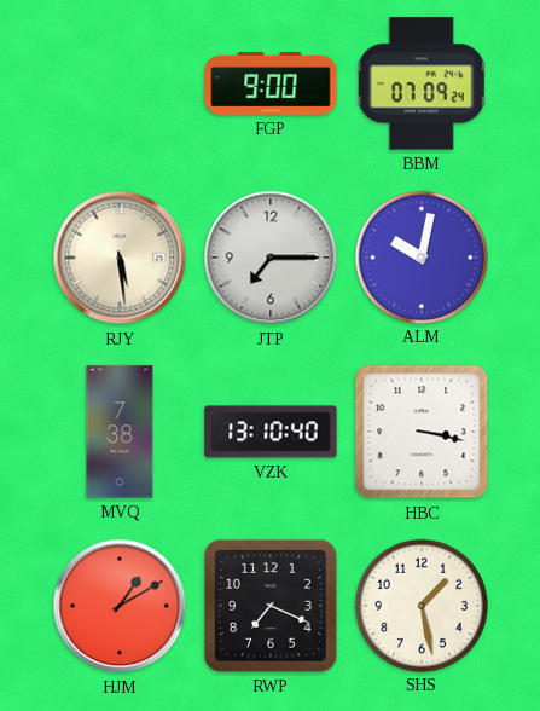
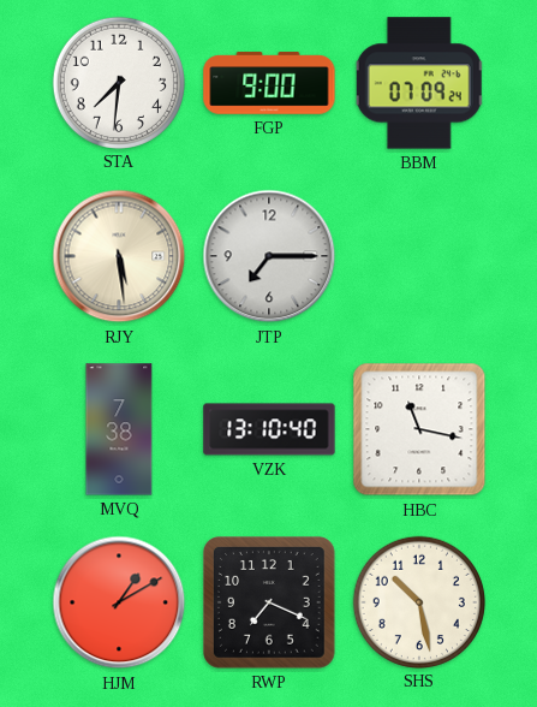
STA: none -> 7:31 (118, 82)
ALM: 10:02 -> none (420, 256)
HBC: 3:17 -> 11:17 (419, 429)
SHS: 1:28 -> 10:28 (418, 601)
